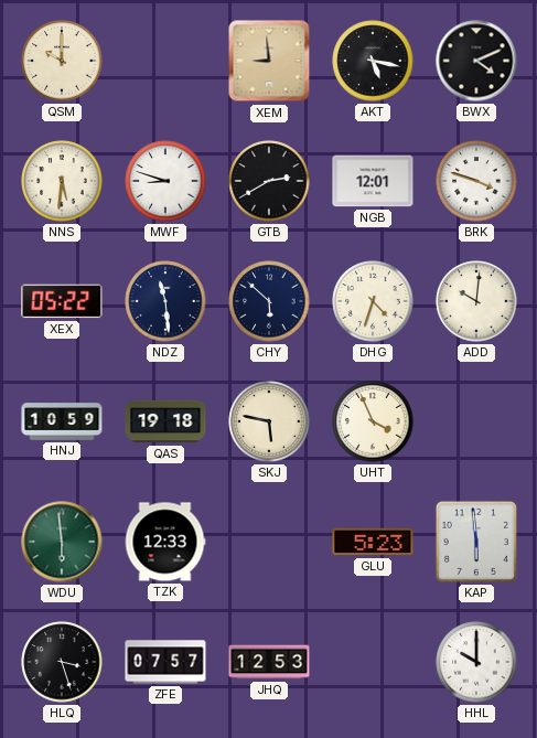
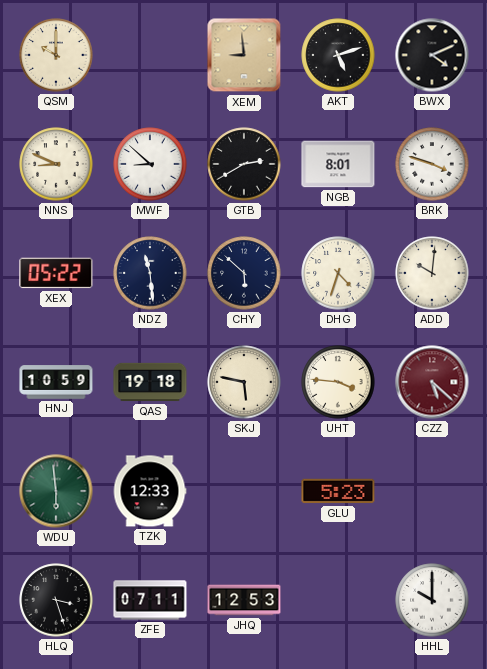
AKT: 5:17 -> 5:12 (338, 55)
NNS: 5:31 -> 8:49 (56, 164)
MWF: 8:48 -> 8:52 (150, 164)
NGB: 12:01 -> 8:01 (338, 164)
UHT: 3:56 -> 3:46 (338, 382)
CZZ: none -> 5:22 (432, 382)
KAP: 5:59 -> none (476, 542)
ZFE: 07:57 -> 07:11 (150, 600)
